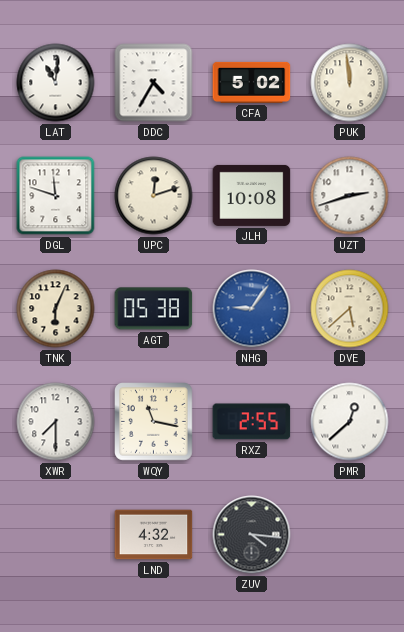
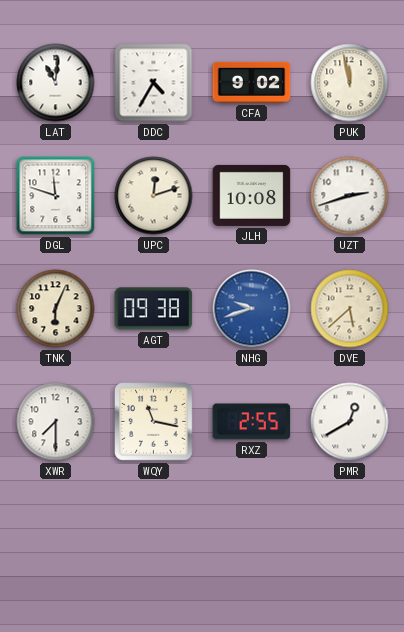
CFA: 5:02 -> 9:02 (252, 82)
PUK: 11:59 -> 11:58 (350, 83)
AGT: 05:38 -> 09:38 (154, 309)
NHG: 9:06 -> 9:42 (252, 309)
PMR: 12:38 -> 12:40 (350, 422)
LND: 4:32 -> none (154, 535)
ZUV: 4:16 -> none (252, 535)
